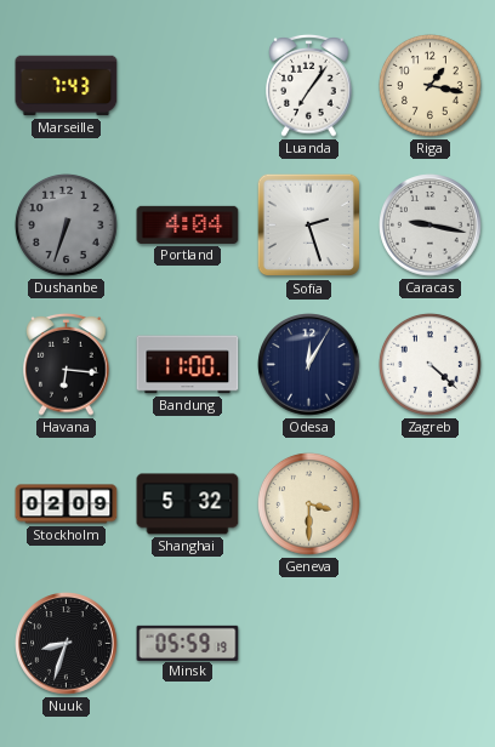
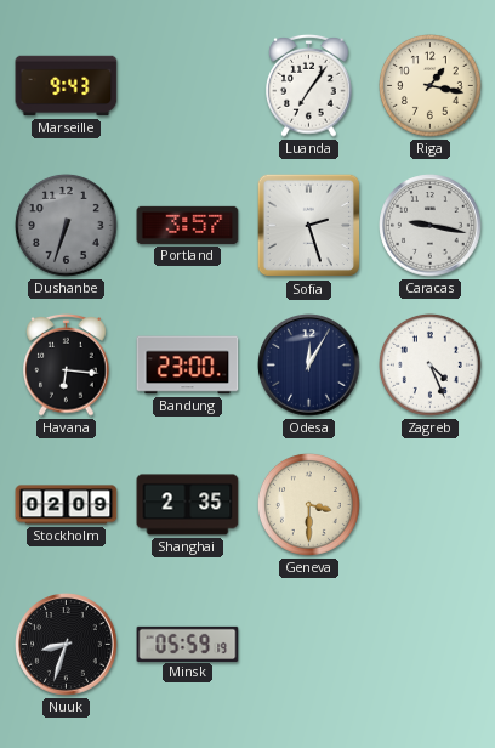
Marseille: 7:43 -> 9:43 (67, 86)
Portland: 4:04 -> 3:57 (188, 225)
Bandung: 11:00 -> 23:00 (188, 365)
Zagreb: 4:22 -> 4:26 (429, 364)
Shanghai: 5:32 -> 2:35 (188, 505)
